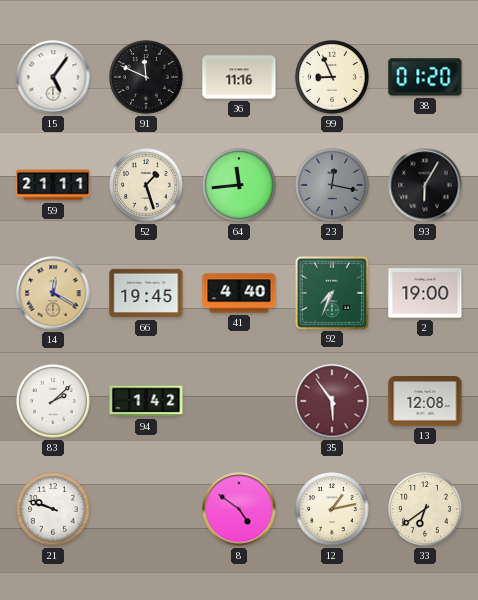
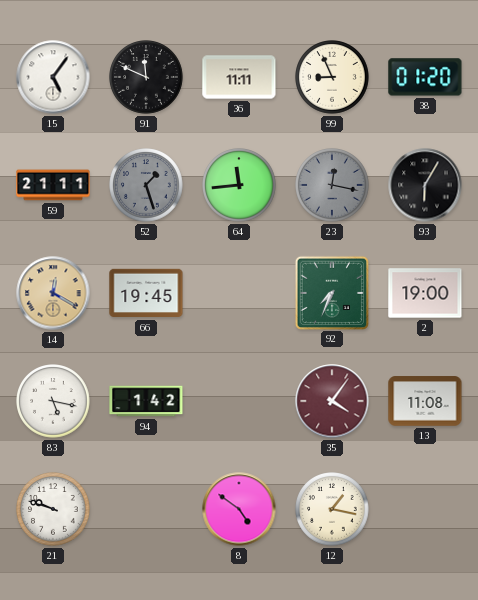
36: 11:16 -> 11:11 (239, 77)
52 dial: cream -> grey (146, 185)
41: 4:40 -> none (239, 293)
83: 2:08 -> 5:17 (53, 401)
35: 5:54 -> 4:06 (332, 401)
13: 12:08 -> 11:08 (425, 401)
12: 1:13 -> 1:17 (332, 509)
33: 6:39 -> none (425, 509)
